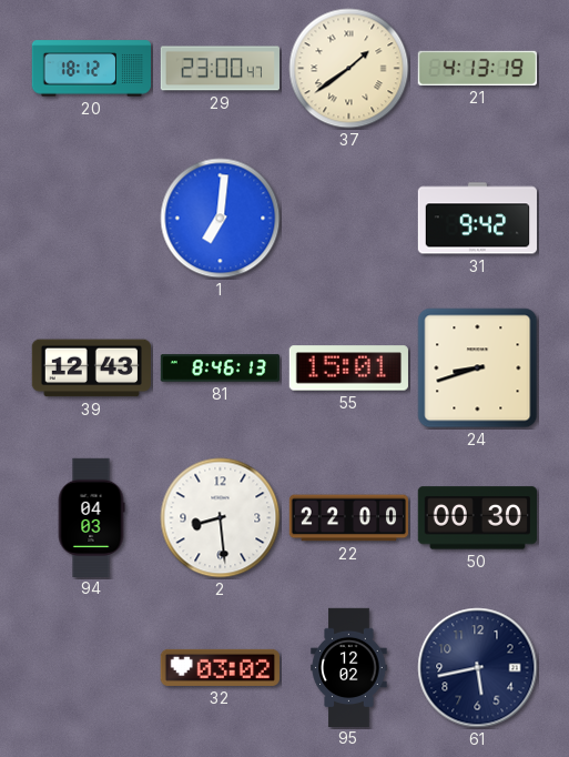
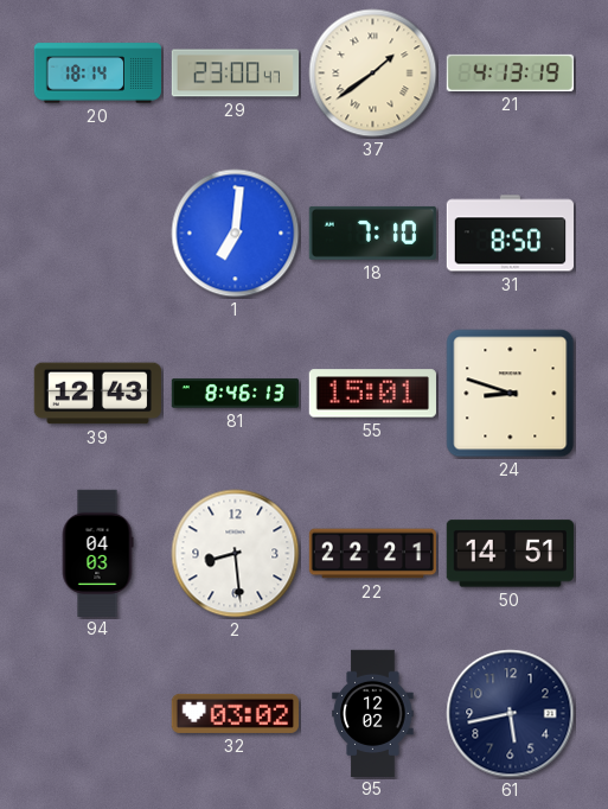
20: 18:12 -> 18:14 (97, 74)
18: none -> 7:10 (372, 232)
31: 9:42 -> 8:50 (510, 234)
24: 8:42 -> 8:48 (511, 394)
22: 22:00 -> 22:21 (372, 554)
50: 00:30 -> 14:51 (510, 554)
